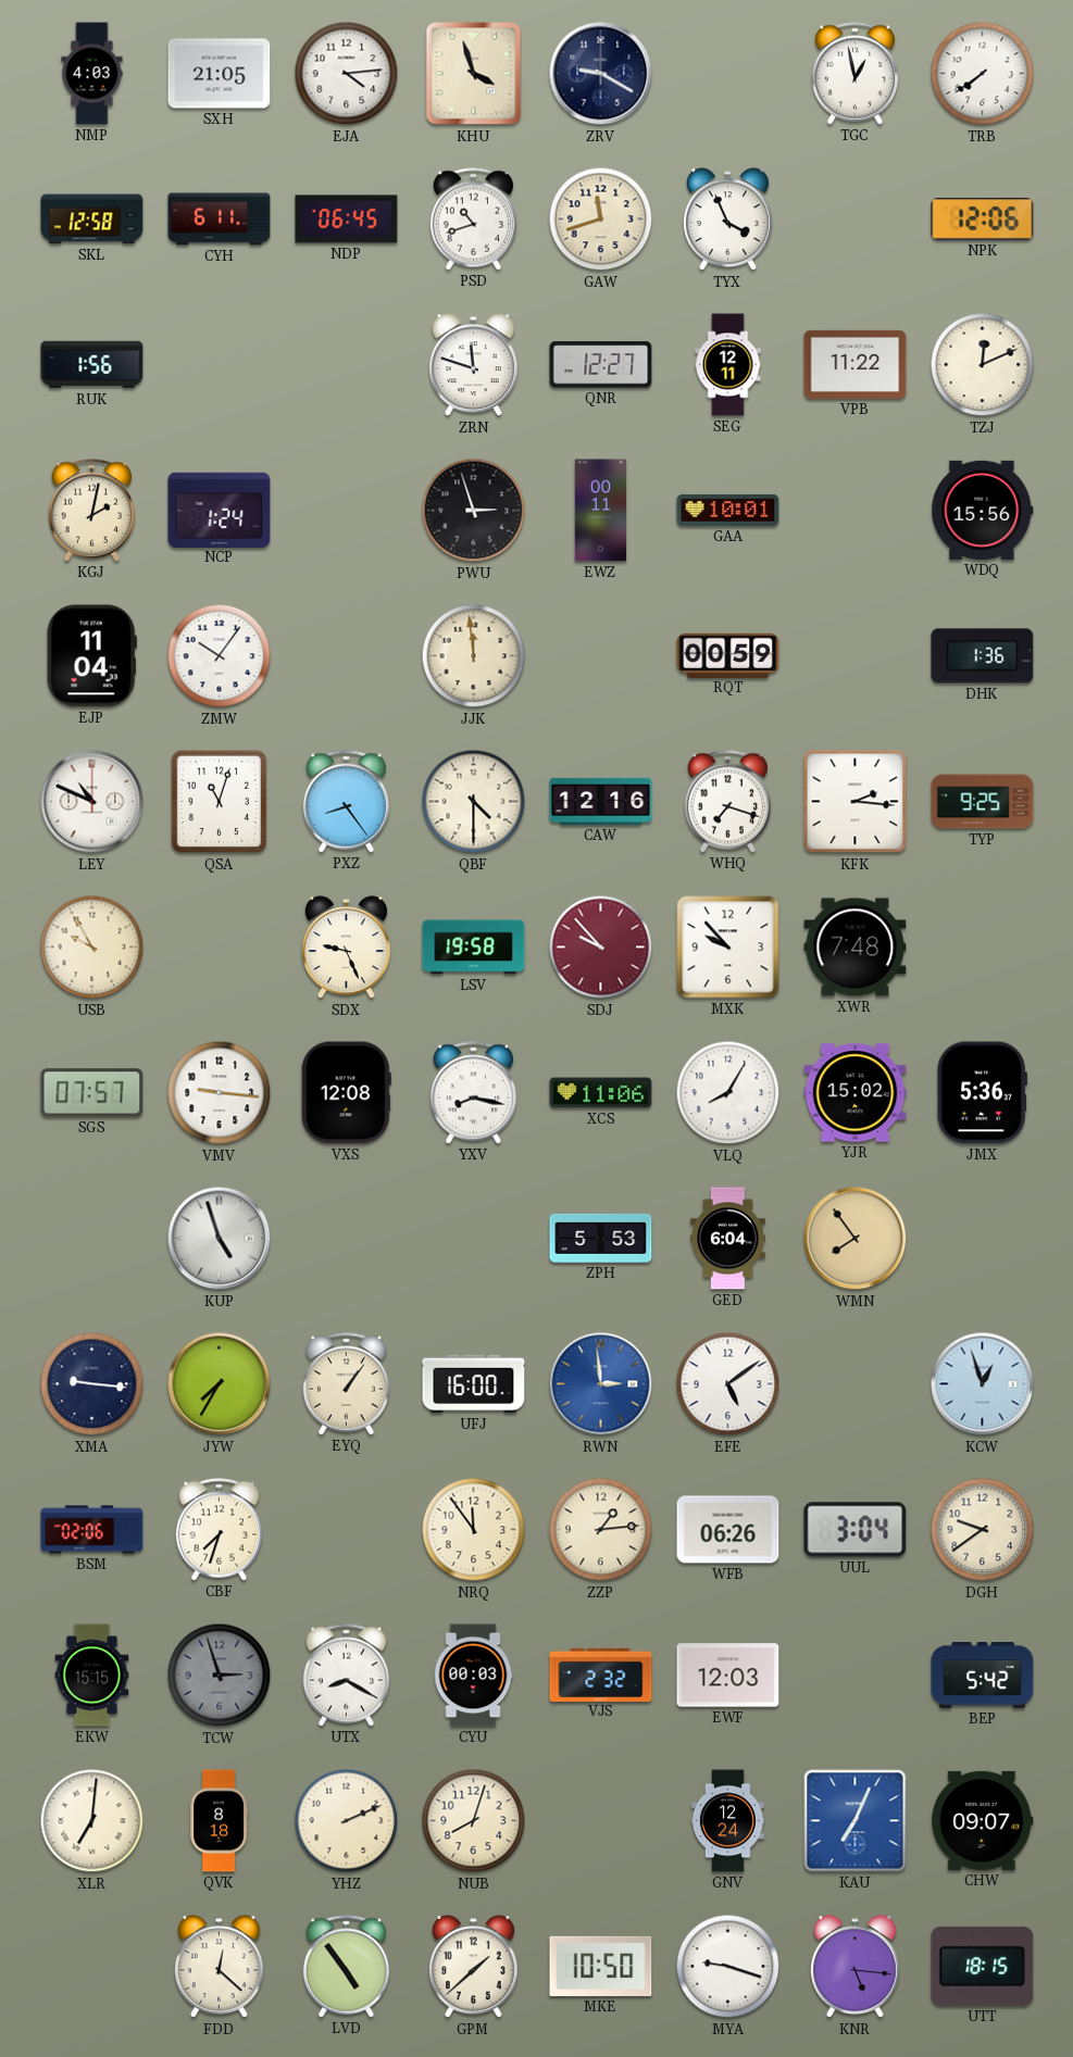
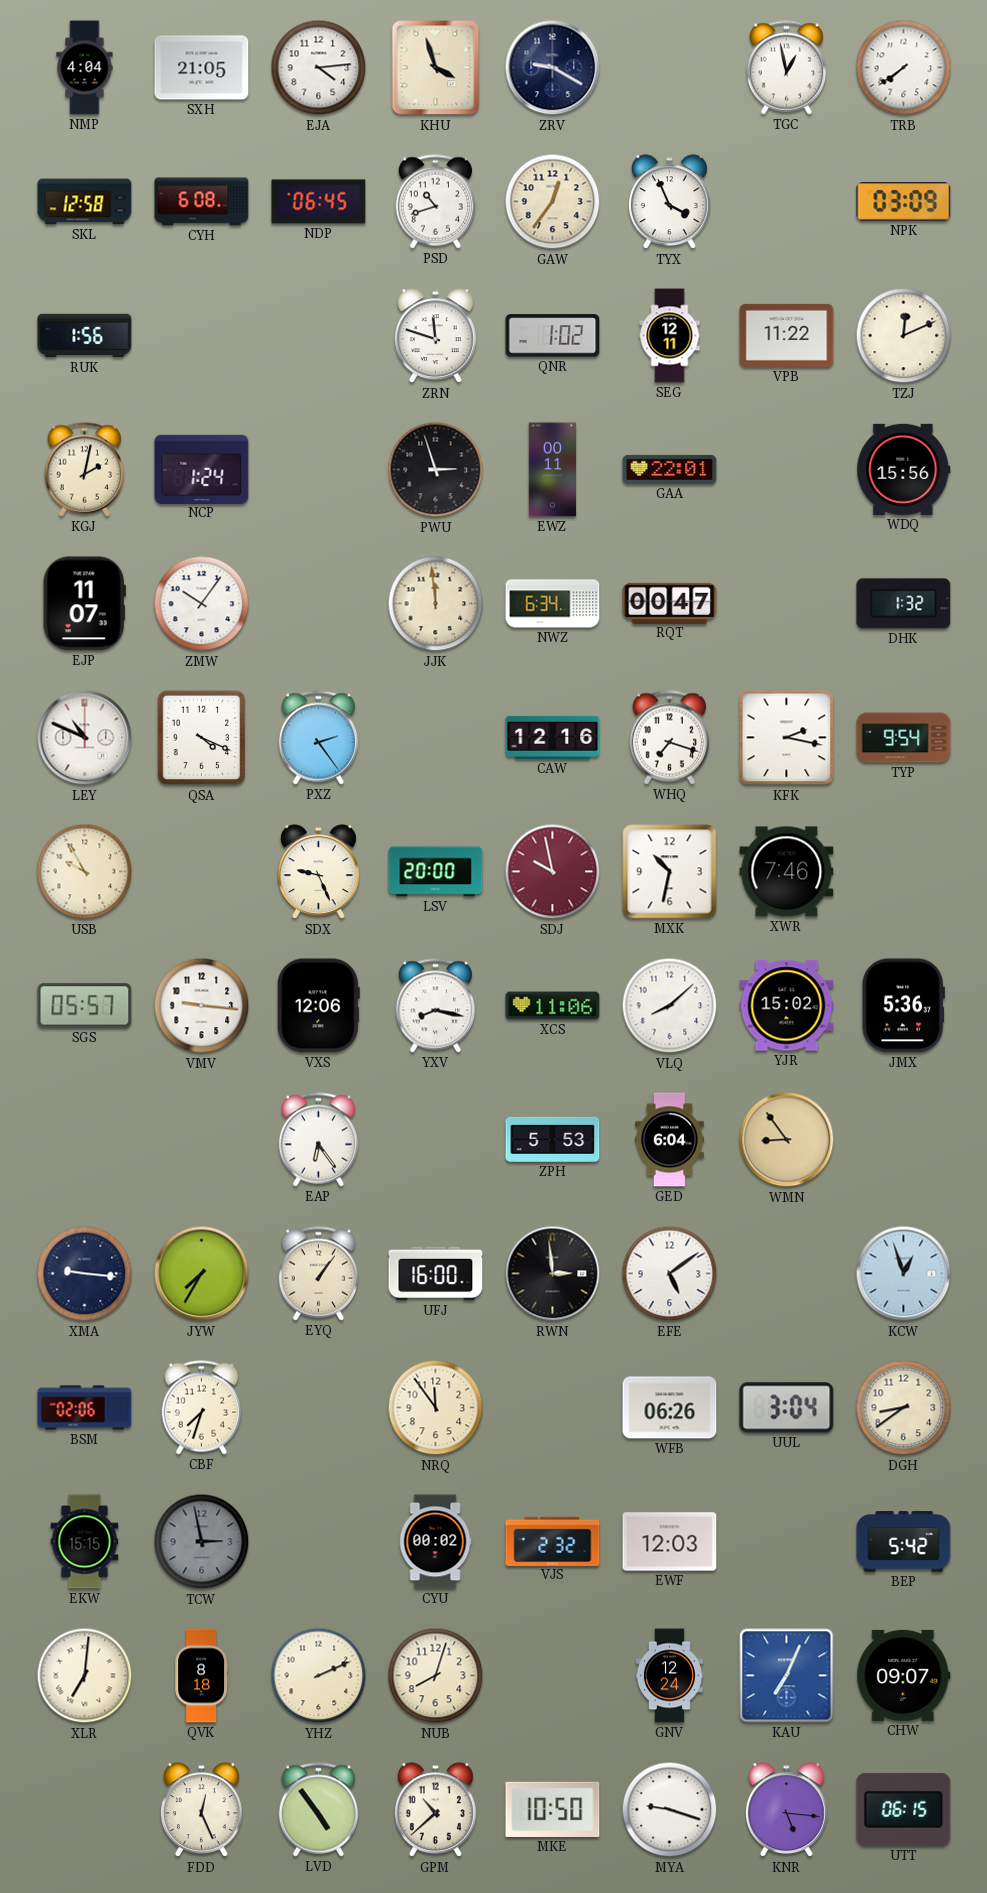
NMP: 4:03 -> 4:04 (85, 68)
CYH: 6:11 -> 6:08 (202, 202)
GAW: 11:42 -> 12:36 (553, 202)
NPK: 12:06 -> 03:09 (904, 202)
QNR: 12:27 -> 1:02 (553, 336)
GAA: 10:01 -> 22:01 (670, 469)
EJP: 11:04 -> 11:07 (84, 604)
NWZ: none -> 6:34 (553, 604)
RQT: 00:59 -> 00:47 (670, 603)
DHK: 1:36 -> 1:32 (904, 604)
QSA: 11:03 -> 4:19 (202, 738)
PXZ: 8:24 -> 2:24 (319, 738)
QBF: 4:30 -> none (474, 802)
KFK: 2:16 -> 2:17 (787, 738)
TYP: 9:25 -> 9:54 (904, 738)
LSV: 19:58 -> 20:00 (436, 872)
SDJ: 9:53 -> 9:58 (553, 872)
MXK: 9:53 -> 10:32 (670, 872)
XWR: 7:48 -> 7:46 (787, 872)
SGS: 07:57 -> 05:57 (85, 1006)
VXS: 12:08 -> 12:06 (318, 1006)
VLQ: 8:05 -> 8:08 (670, 1006)
KUP: 4:57 -> none (220, 1239)
EAP: none -> 6:24 (319, 1140)
WMN: 7:54 -> 8:54 (787, 1140)
RWN dial: blue -> black (553, 1274)
ZZP: 1:14 -> none (601, 1530)
DGH: 9:39 -> 8:39 (904, 1408)
TCW: 2:57 -> 2:58 (202, 1542)
UTX: 8:20 -> none (347, 1676)
CYU: 00:03 -> 00:02 (435, 1542)
FDD: 12:22 -> 12:26 (201, 1810)
GPM: 1:38 -> 10:38 (435, 1810)
UTT: 18:15 -> 06:15 (904, 1809)
